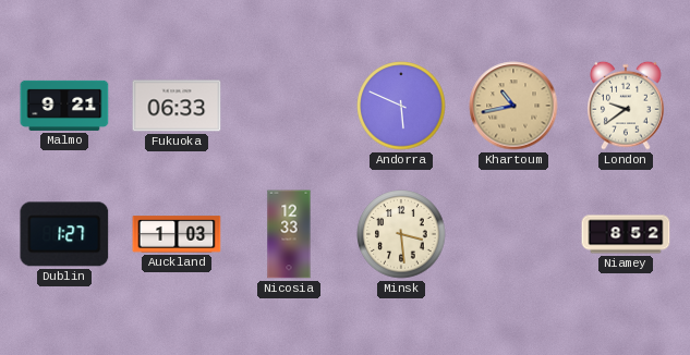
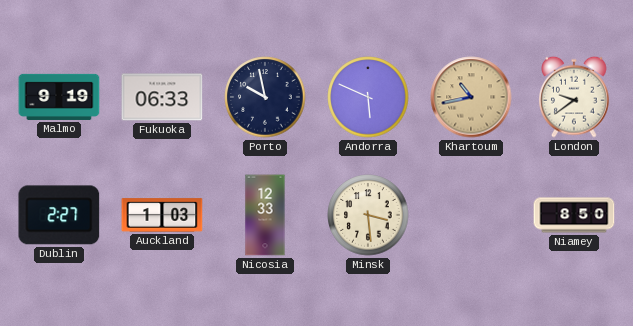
Malmo: 9:21 -> 9:19 (59, 97)
Porto: none -> 9:58 (265, 97)
Dublin: 1:27 -> 2:27 (59, 215)
Niamey: 8:52 -> 8:50 (574, 215)
